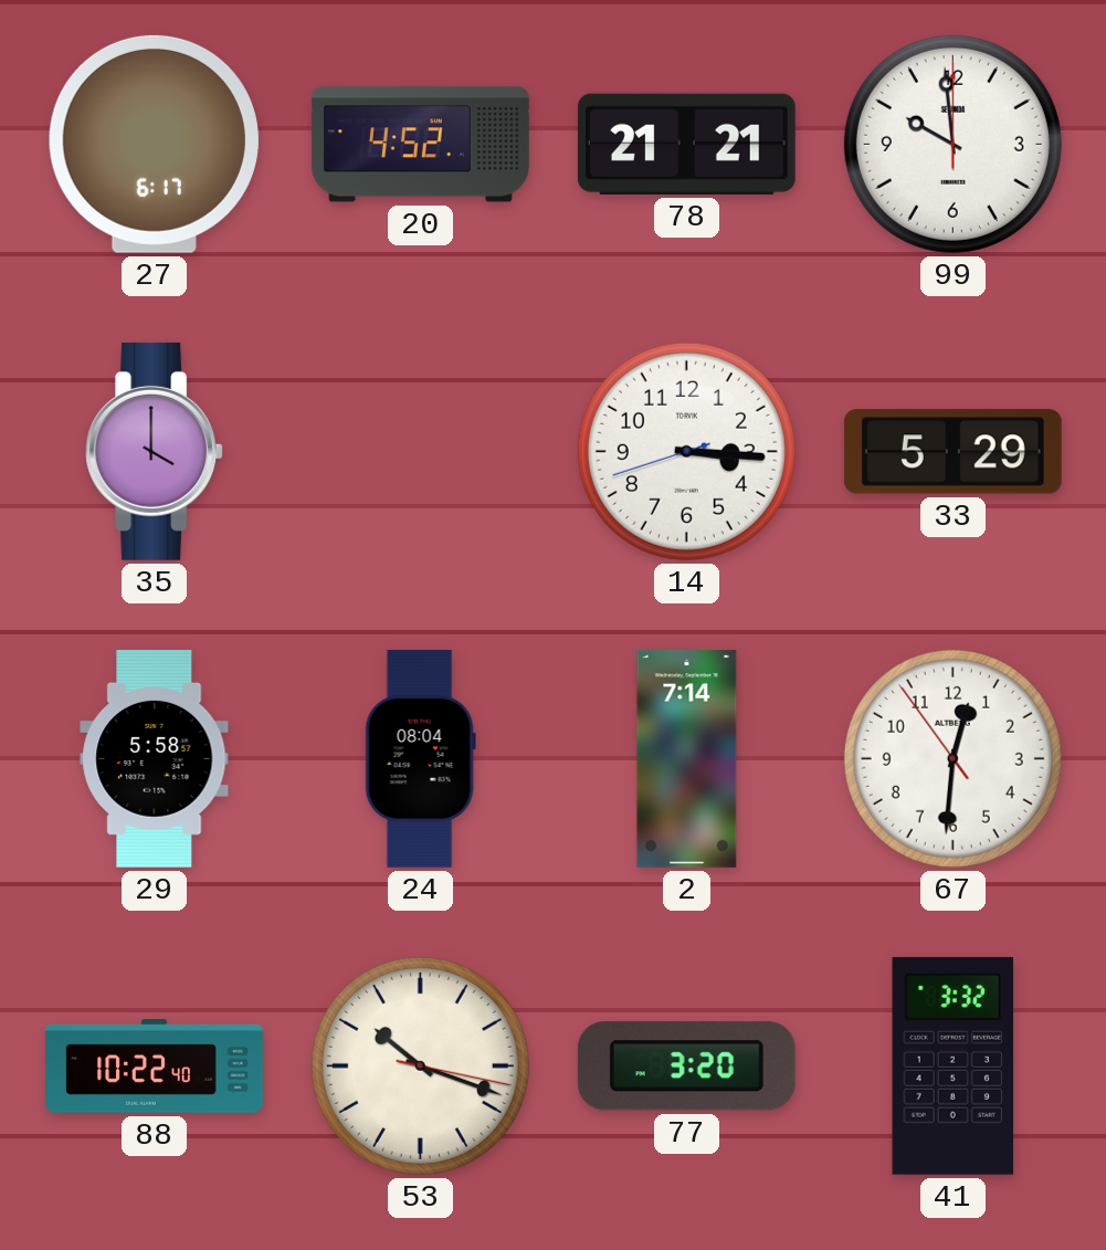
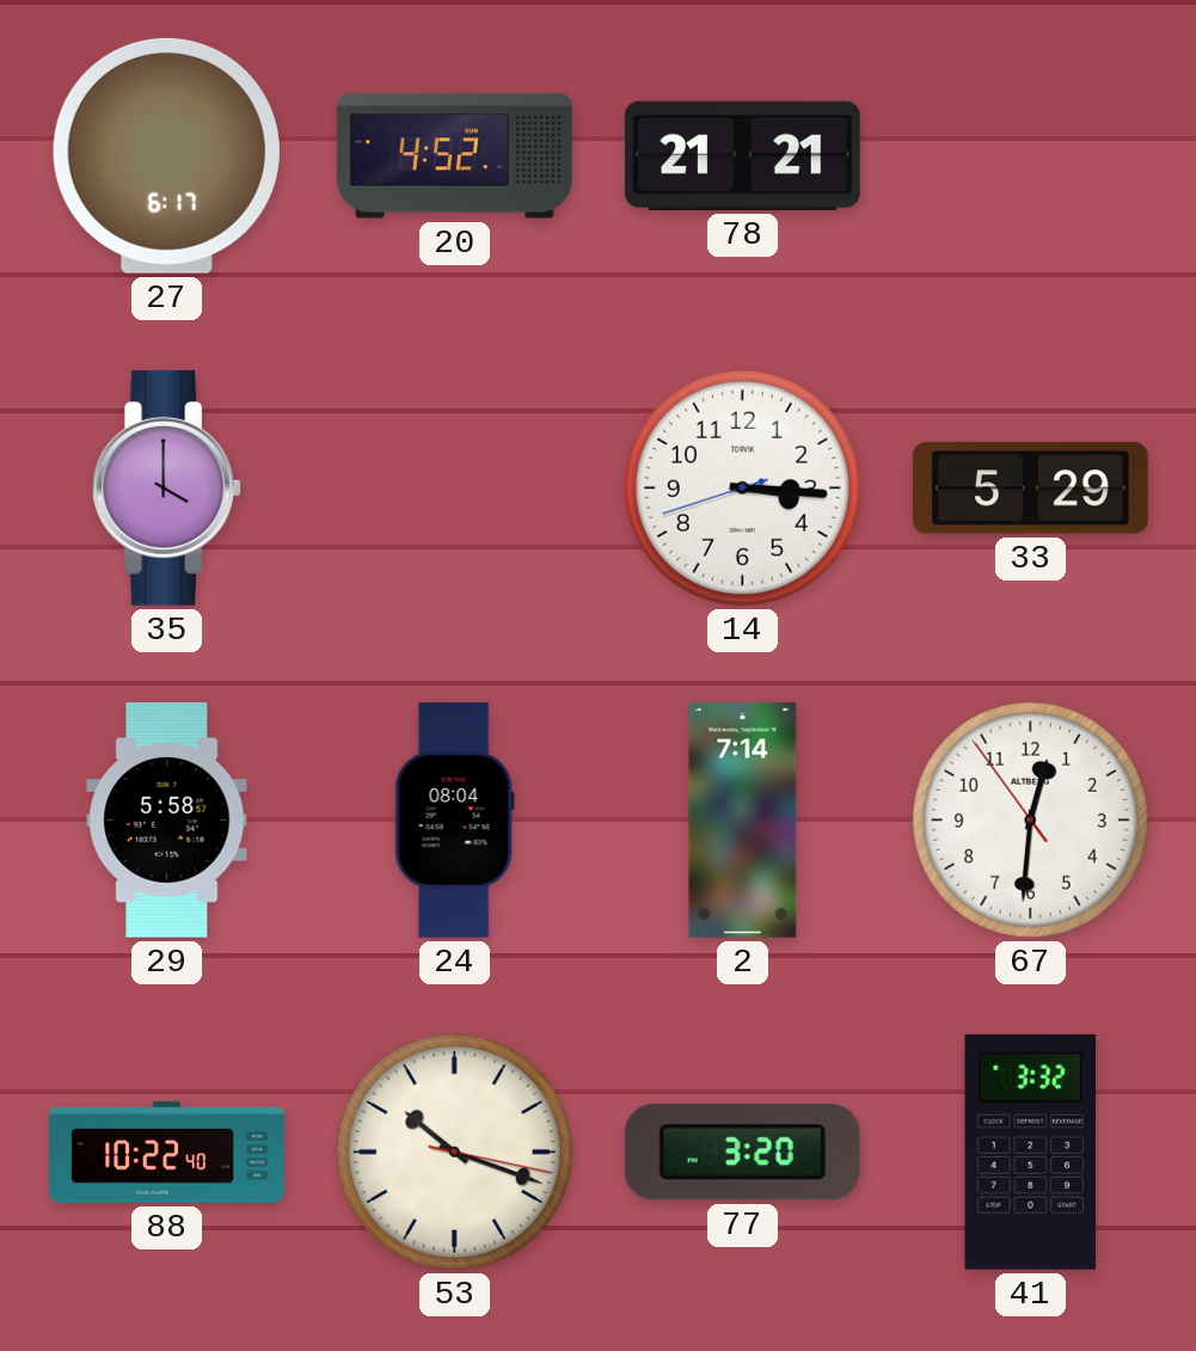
99: 9:59 -> none (952, 144)
